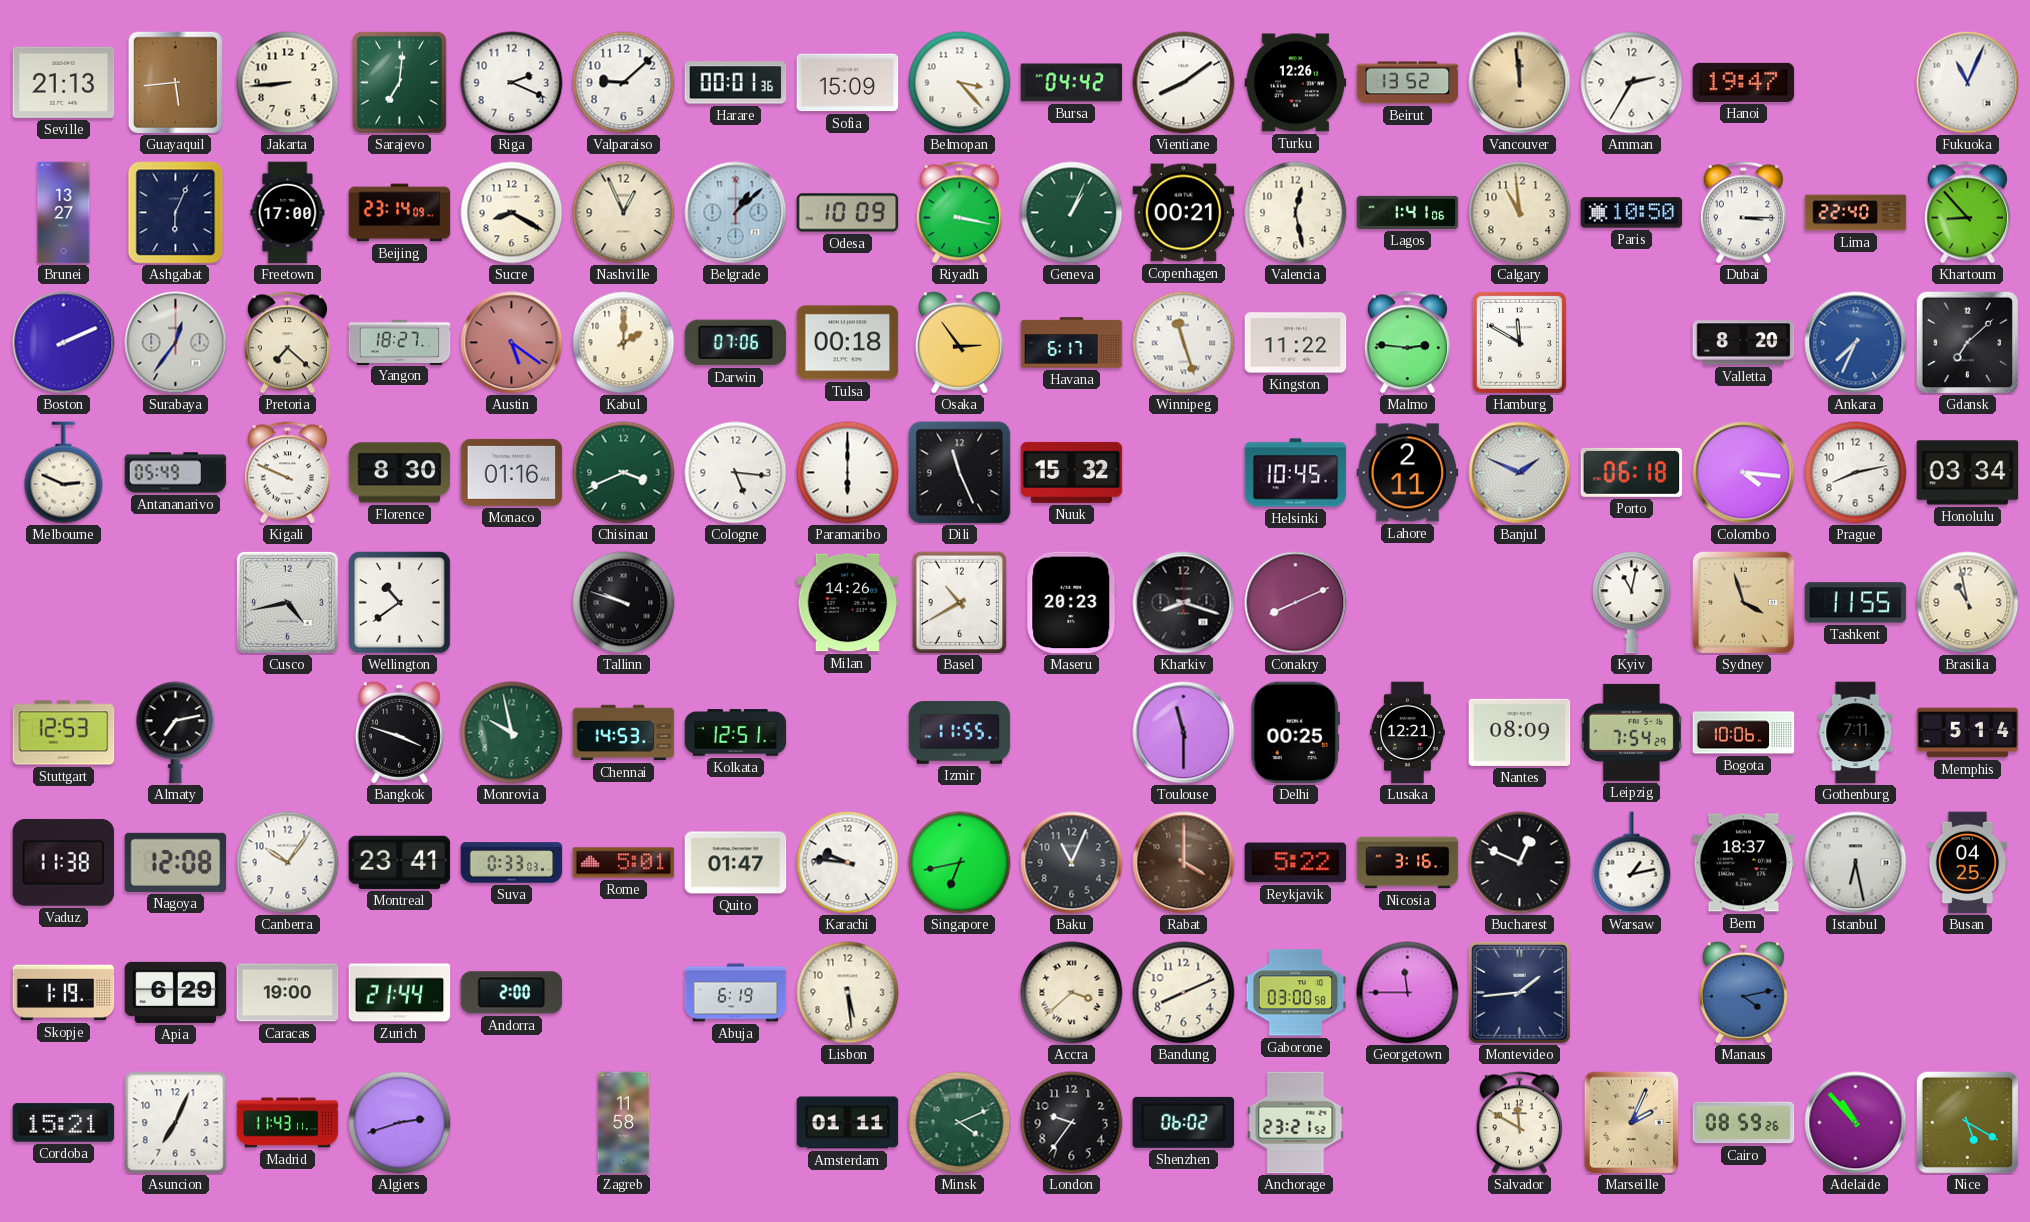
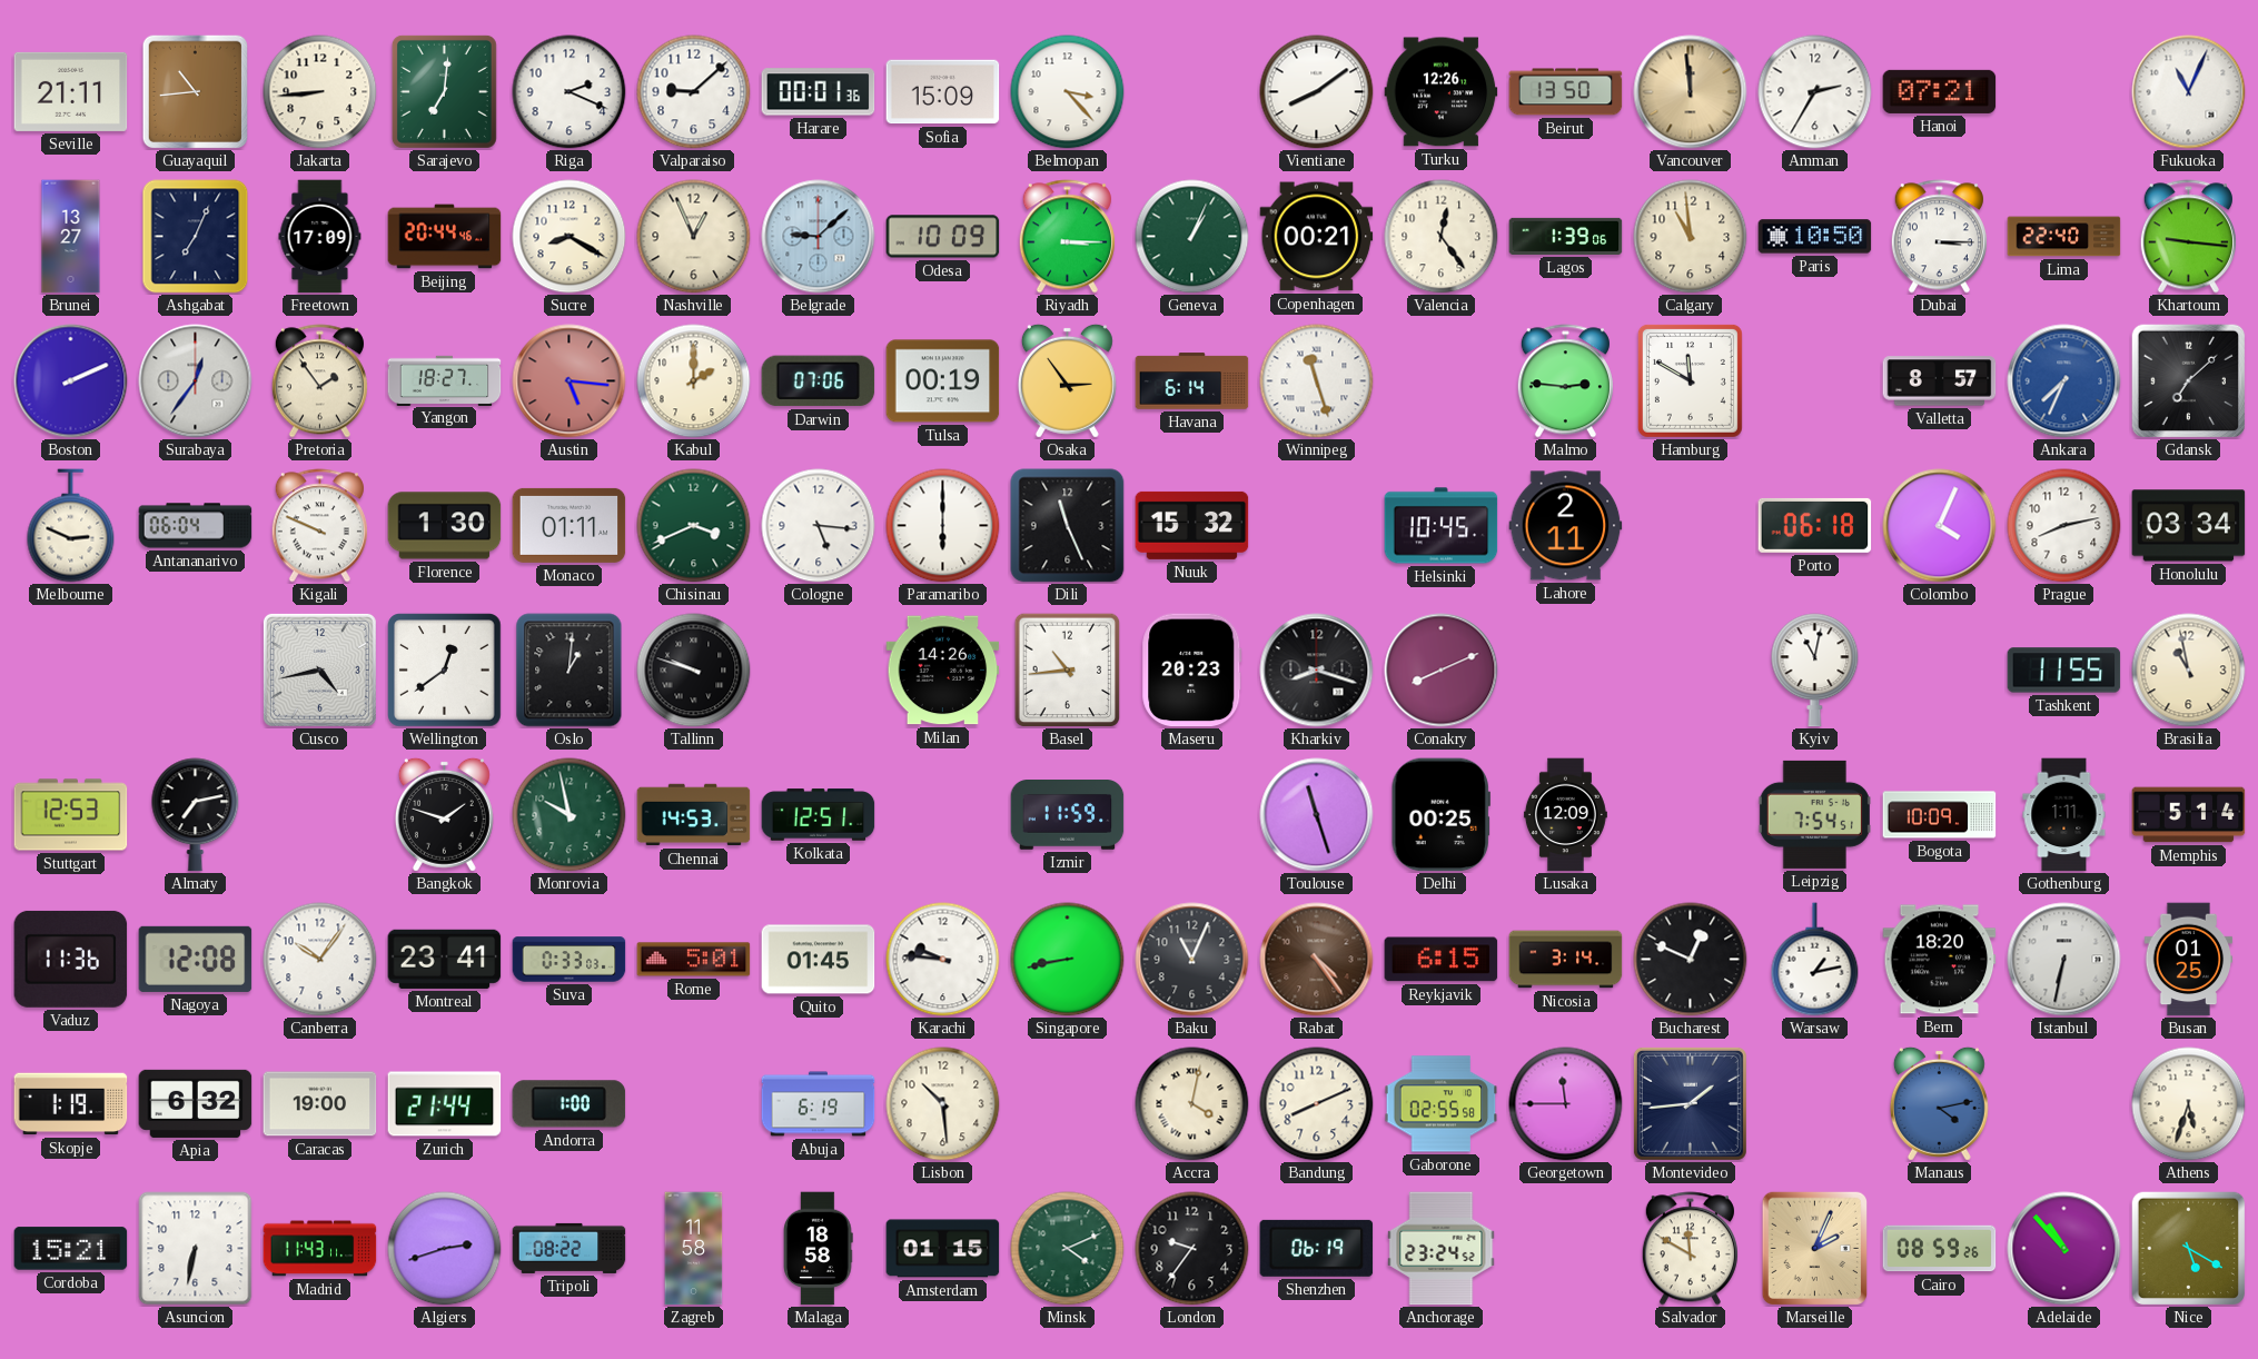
Seville: 21:13 -> 21:11 (71, 91)
Guayaquil: 5:44 -> 10:44 (195, 91)
Bursa: 04:42 -> none (1072, 83)
Beirut: 13:52 -> 13:50 (1566, 92)
Hanoi: 19:47 -> 07:21 (1940, 91)
Ashgabat: 6:04 -> 7:04 (196, 237)
Freetown: 17:00 -> 17:09 (320, 237)
Beijing: 23:14 -> 20:44 (445, 237)
Belgrade: 1:08 -> 9:08 (819, 237)
Riyadh: 3:17 -> 3:15 (1067, 237)
Valencia: 12:28 -> 12:24 (1442, 237)
Lagos: 1:41 -> 1:39 (1566, 236)
Khartoum: 8:53 -> 9:16 (2188, 237)
Pretoria: 7:22 -> 1:54 (319, 381)
Austin: 5:21 -> 5:16 (570, 381)
Tulsa: 00:18 -> 00:19 (943, 381)
Havana: 6:17 -> 6:14 (1192, 381)
Kingston: 11:22 -> none (1296, 343)
Valletta: 8:20 -> 8:57 (1940, 381)
Antananarivo: 05:49 -> 06:04 (196, 526)
Florence: 8:30 -> 1:30 (445, 526)
Monaco: 01:16 -> 01:11 (570, 525)
Banjul: 1:49 -> none (1520, 473)
Colombo: 4:16 -> 4:04 (1940, 526)
Wellington: 10:39 -> 12:39 (445, 671)
Oslo: none -> 1:01 (570, 671)
Basel: 10:40 -> 10:44 (1068, 669)
Sydney: 3:57 -> none (1743, 602)
Bangkok: 3:48 -> 1:48 (444, 814)
Izmir: 11:55 -> 11:59 (1068, 815)
Toulouse: 11:30 -> 11:27 (1317, 815)
Lusaka: 12:21 -> 12:09 (1565, 815)
Nantes: 08:09 -> none (1520, 732)
Leipzig: 7:54:29 -> 7:54:51 (1814, 814)
Bogota: 10:06 -> 10:09 (1940, 815)
Gothenburg: 7:11 -> 1:11 (2064, 815)
Vaduz: 11:38 -> 11:36 (71, 959)
Quito: 01:47 -> 01:45 (819, 960)
Singapore: 6:43 -> 8:43 (1068, 960)
Rabat: 4:00 -> 4:24 (1317, 960)
Reykjavik: 5:22 -> 6:15 (1442, 960)
Nicosia: 3:16 -> 3:14 (1566, 960)
Bern: 18:37 -> 18:20 (1940, 960)
Istanbul: 6:28 -> 6:32 (2064, 960)
Busan: 04:25 -> 01:25 (2189, 960)
Apia: 6:29 -> 6:32 (196, 1103)
Andorra: 2:00 -> 1:00 (570, 1104)
Lisbon: 5:29 -> 10:29 (943, 1104)
Accra: 3:38 -> 4:02 (1192, 1104)
Gaborone: 03:00 -> 02:55 (1442, 1104)
Athens: none -> 5:33 (2189, 1104)
Asuncion: 7:04 -> 6:32 (196, 1249)
Tripoli: none -> 08:22 (570, 1248)
Malaga: none -> 18:58 (819, 1249)
Amsterdam: 01:11 -> 01:15 (943, 1249)
Shenzhen: 06:02 -> 06:19 (1317, 1248)
Anchorage: 23:21 -> 23:24 (1442, 1249)
